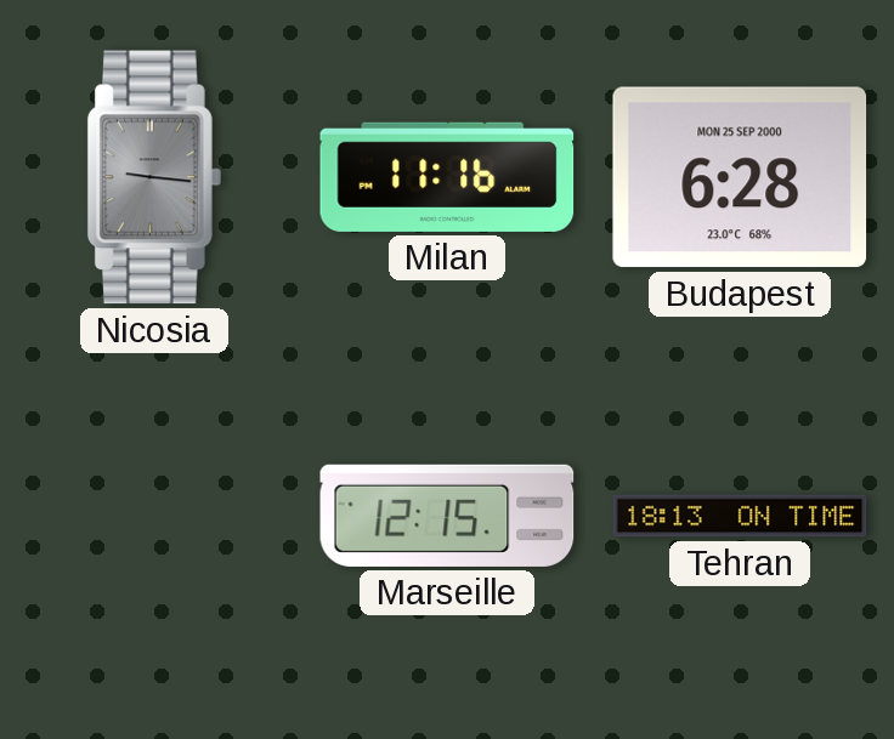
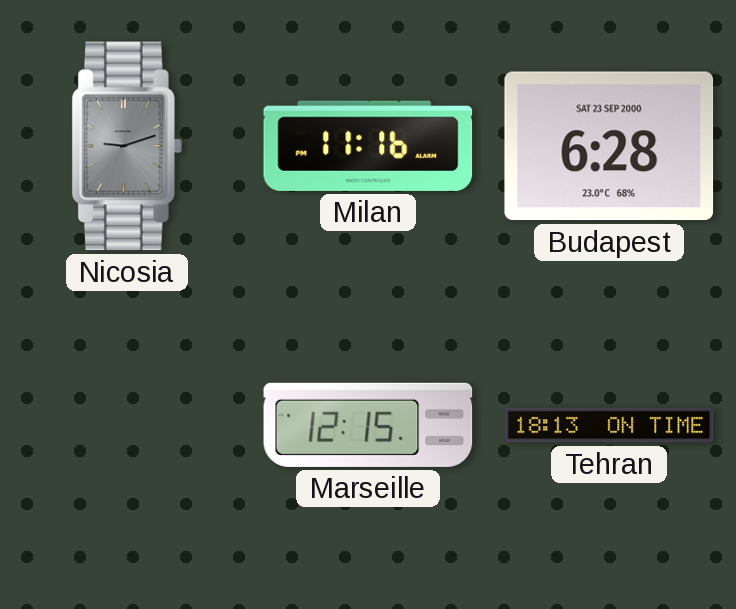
Nicosia: 9:16 -> 9:12 (127, 146)
Budapest date: MON 25 SEP 2000 -> SAT 23 SEP 2000 (609, 146)
